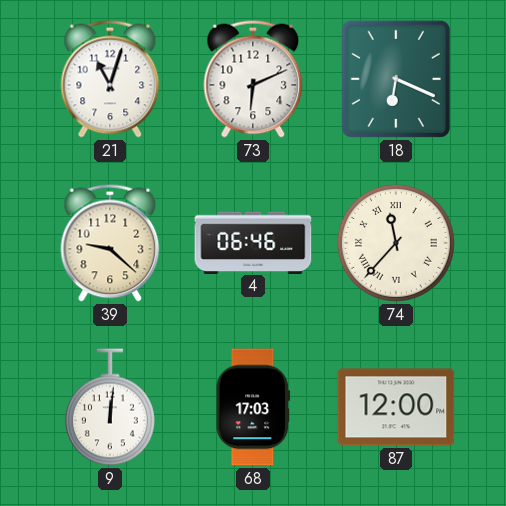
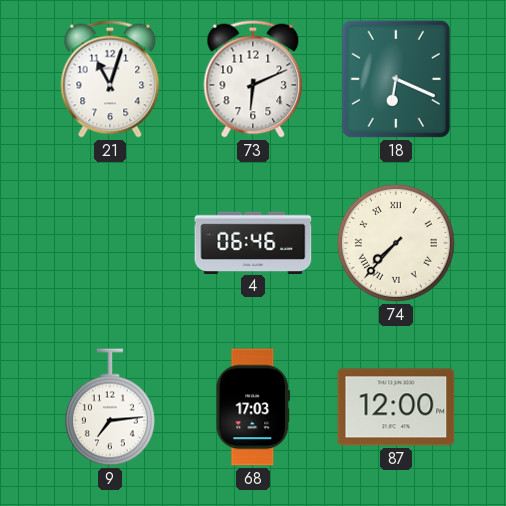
39: 9:22 -> none (110, 243)
74: 11:37 -> 7:37 (396, 243)
9: 12:01 -> 7:14 (110, 407)
